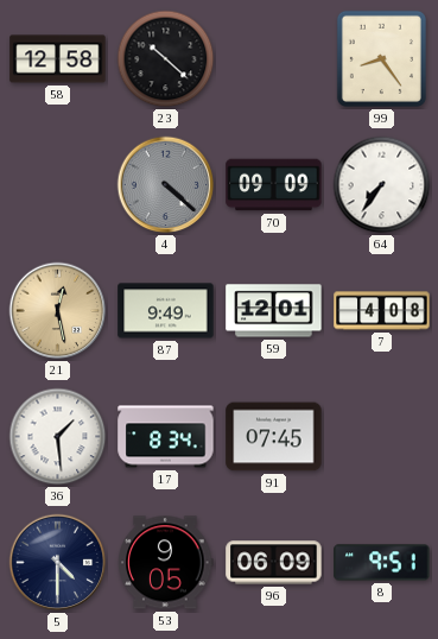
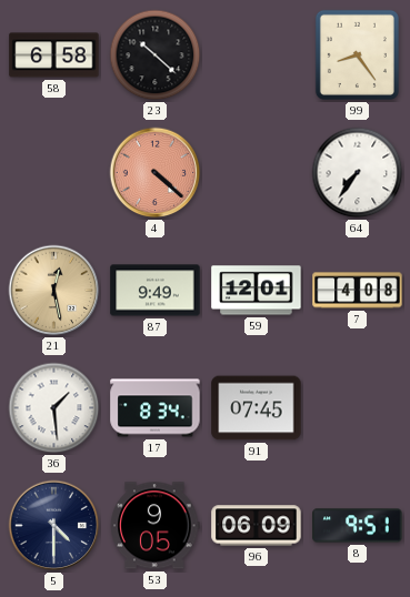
58: 12:58 -> 6:58 (54, 55)
4 dial: grey -> salmon (156, 173)
70: 09:09 -> none (274, 185)
